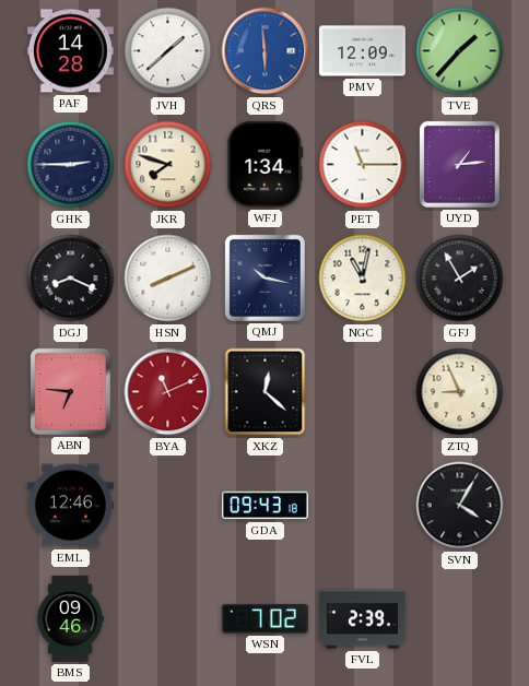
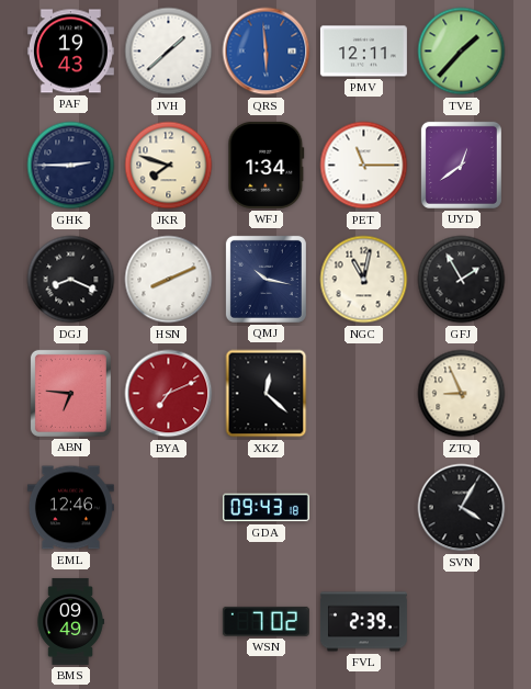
PAF: 14:28 -> 19:43 (70, 52)
PMV: 12:09 -> 12:11 (363, 52)
UYD: 1:14 -> 12:39 (461, 165)
BYA: 11:11 -> 7:11 (169, 394)
BMS: 09:46 -> 09:49 (70, 621)
